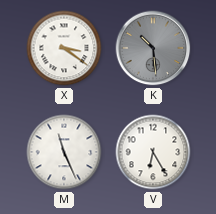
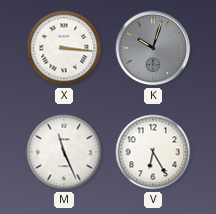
X: 3:21 -> 3:16 (64, 48)
K: 10:29 -> 10:03 (153, 48)
